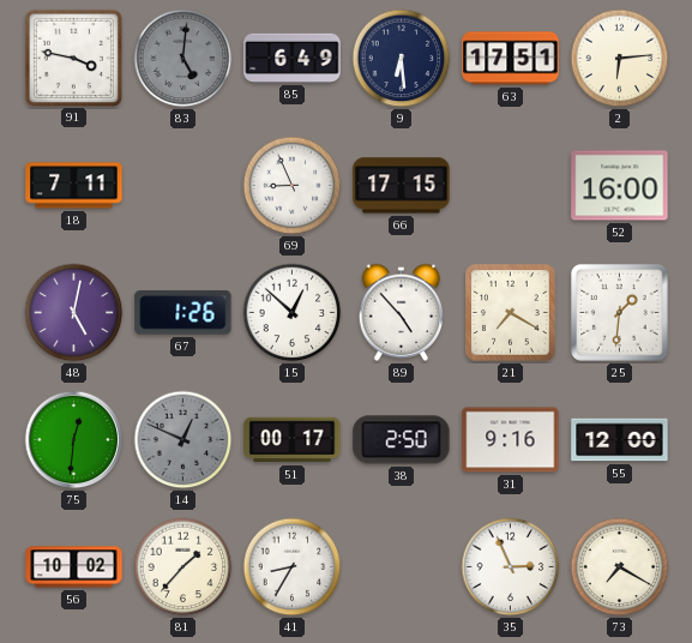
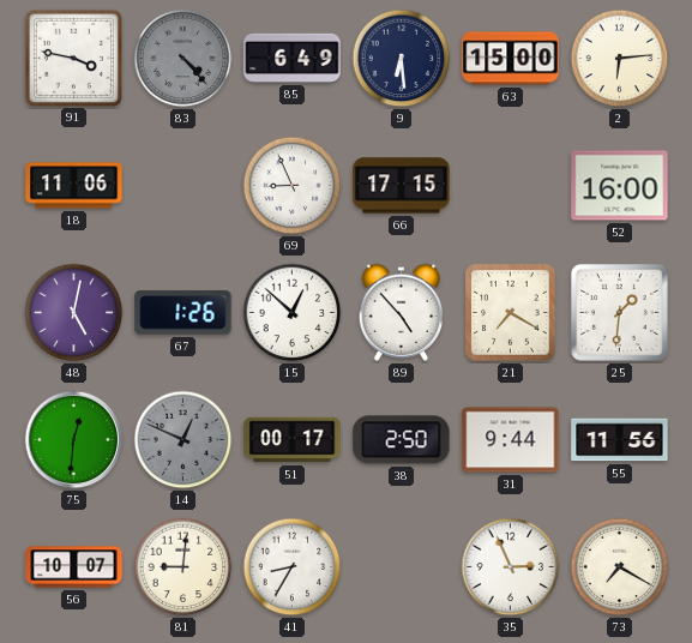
83: 5:01 -> 4:23 (183, 59)
63: 17:51 -> 15:00 (511, 59)
18: 7:11 -> 11:06 (74, 186)
31: 9:16 -> 9:44 (511, 440)
55: 12:00 -> 11:56 (620, 440)
56: 10:02 -> 10:07 (74, 567)
81: 1:37 -> 9:01 (183, 567)
